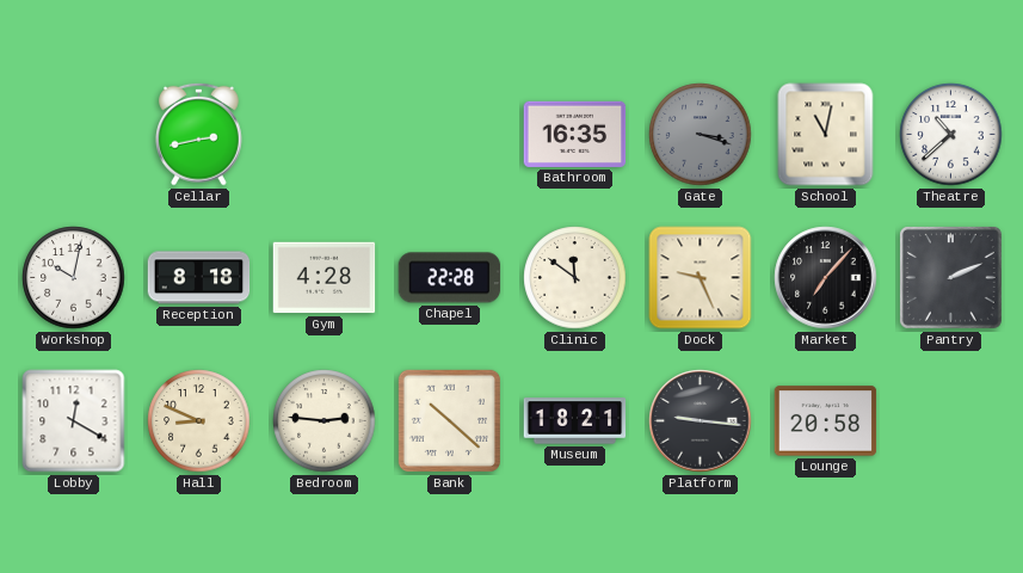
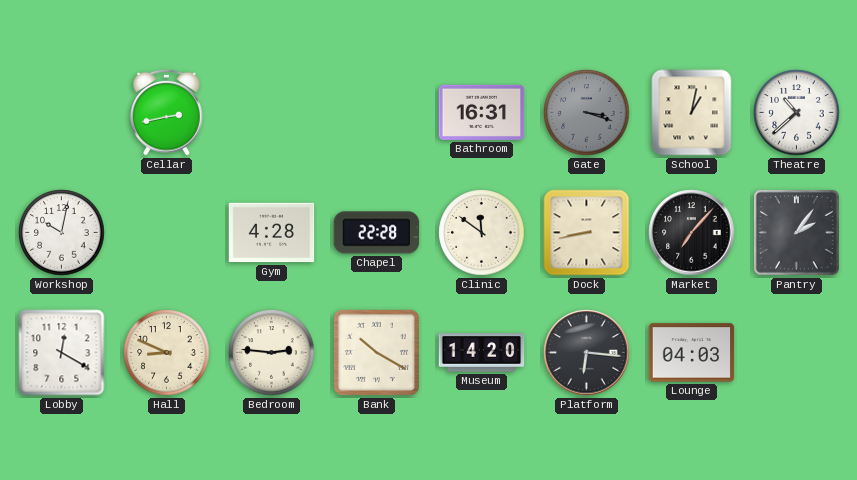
Bathroom: 16:35 -> 16:31 (482, 112)
School: 11:02 -> 1:02 (692, 113)
Reception: 8:18 -> none (199, 278)
Dock: 9:26 -> 8:43 (587, 233)
Pantry: 2:11 -> 2:06 (796, 232)
Bank: 10:22 -> 10:20 (376, 352)
Museum: 18:21 -> 14:20 (482, 353)
Platform: 9:16 -> 6:16 (587, 353)
Lounge: 20:58 -> 04:03 (692, 353)
